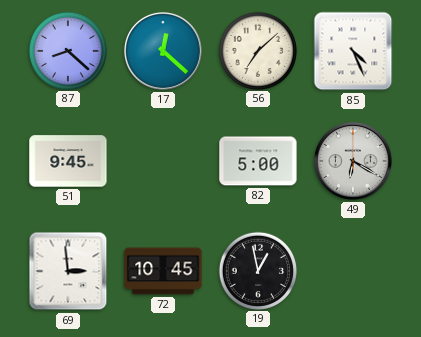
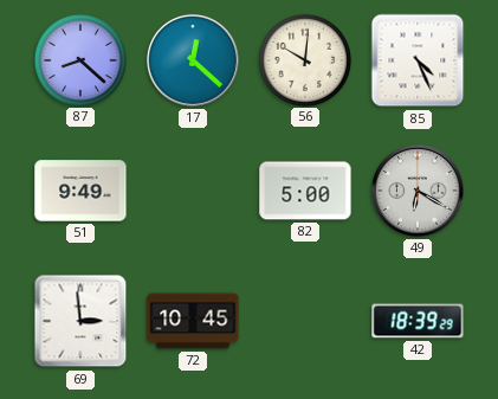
56: 7:08 -> 10:01 (304, 59)
51: 9:45 -> 9:49 (80, 191)
19: 12:58 -> none (257, 270)
42: none -> 18:39 (418, 321)
